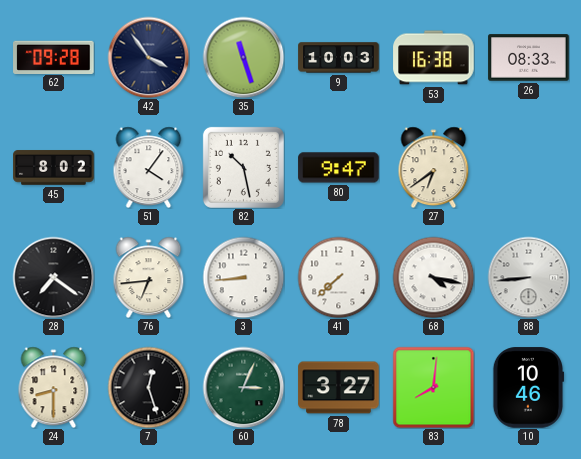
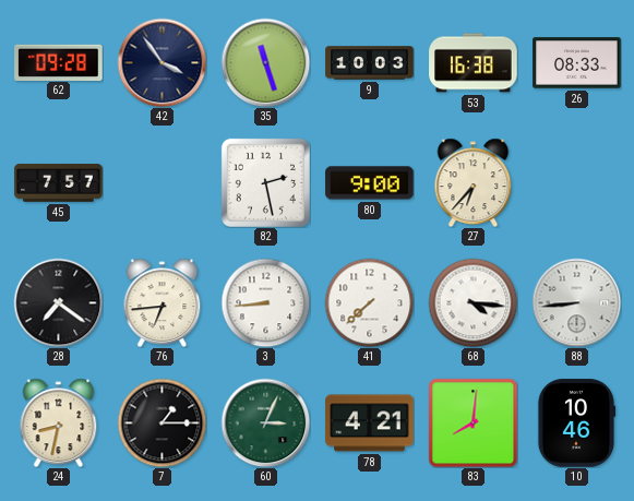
45: 8:02 -> 7:57 (59, 183)
51: 4:06 -> none (149, 167)
82: 10:28 -> 2:28 (265, 182)
80: 9:47 -> 9:00 (370, 183)
27: 6:39 -> 6:37 (474, 182)
68: 4:17 -> 4:16 (472, 302)
24: 8:30 -> 8:32 (59, 422)
7: 12:27 -> 1:15 (162, 422)
78: 3:27 -> 4:21 (370, 424)
